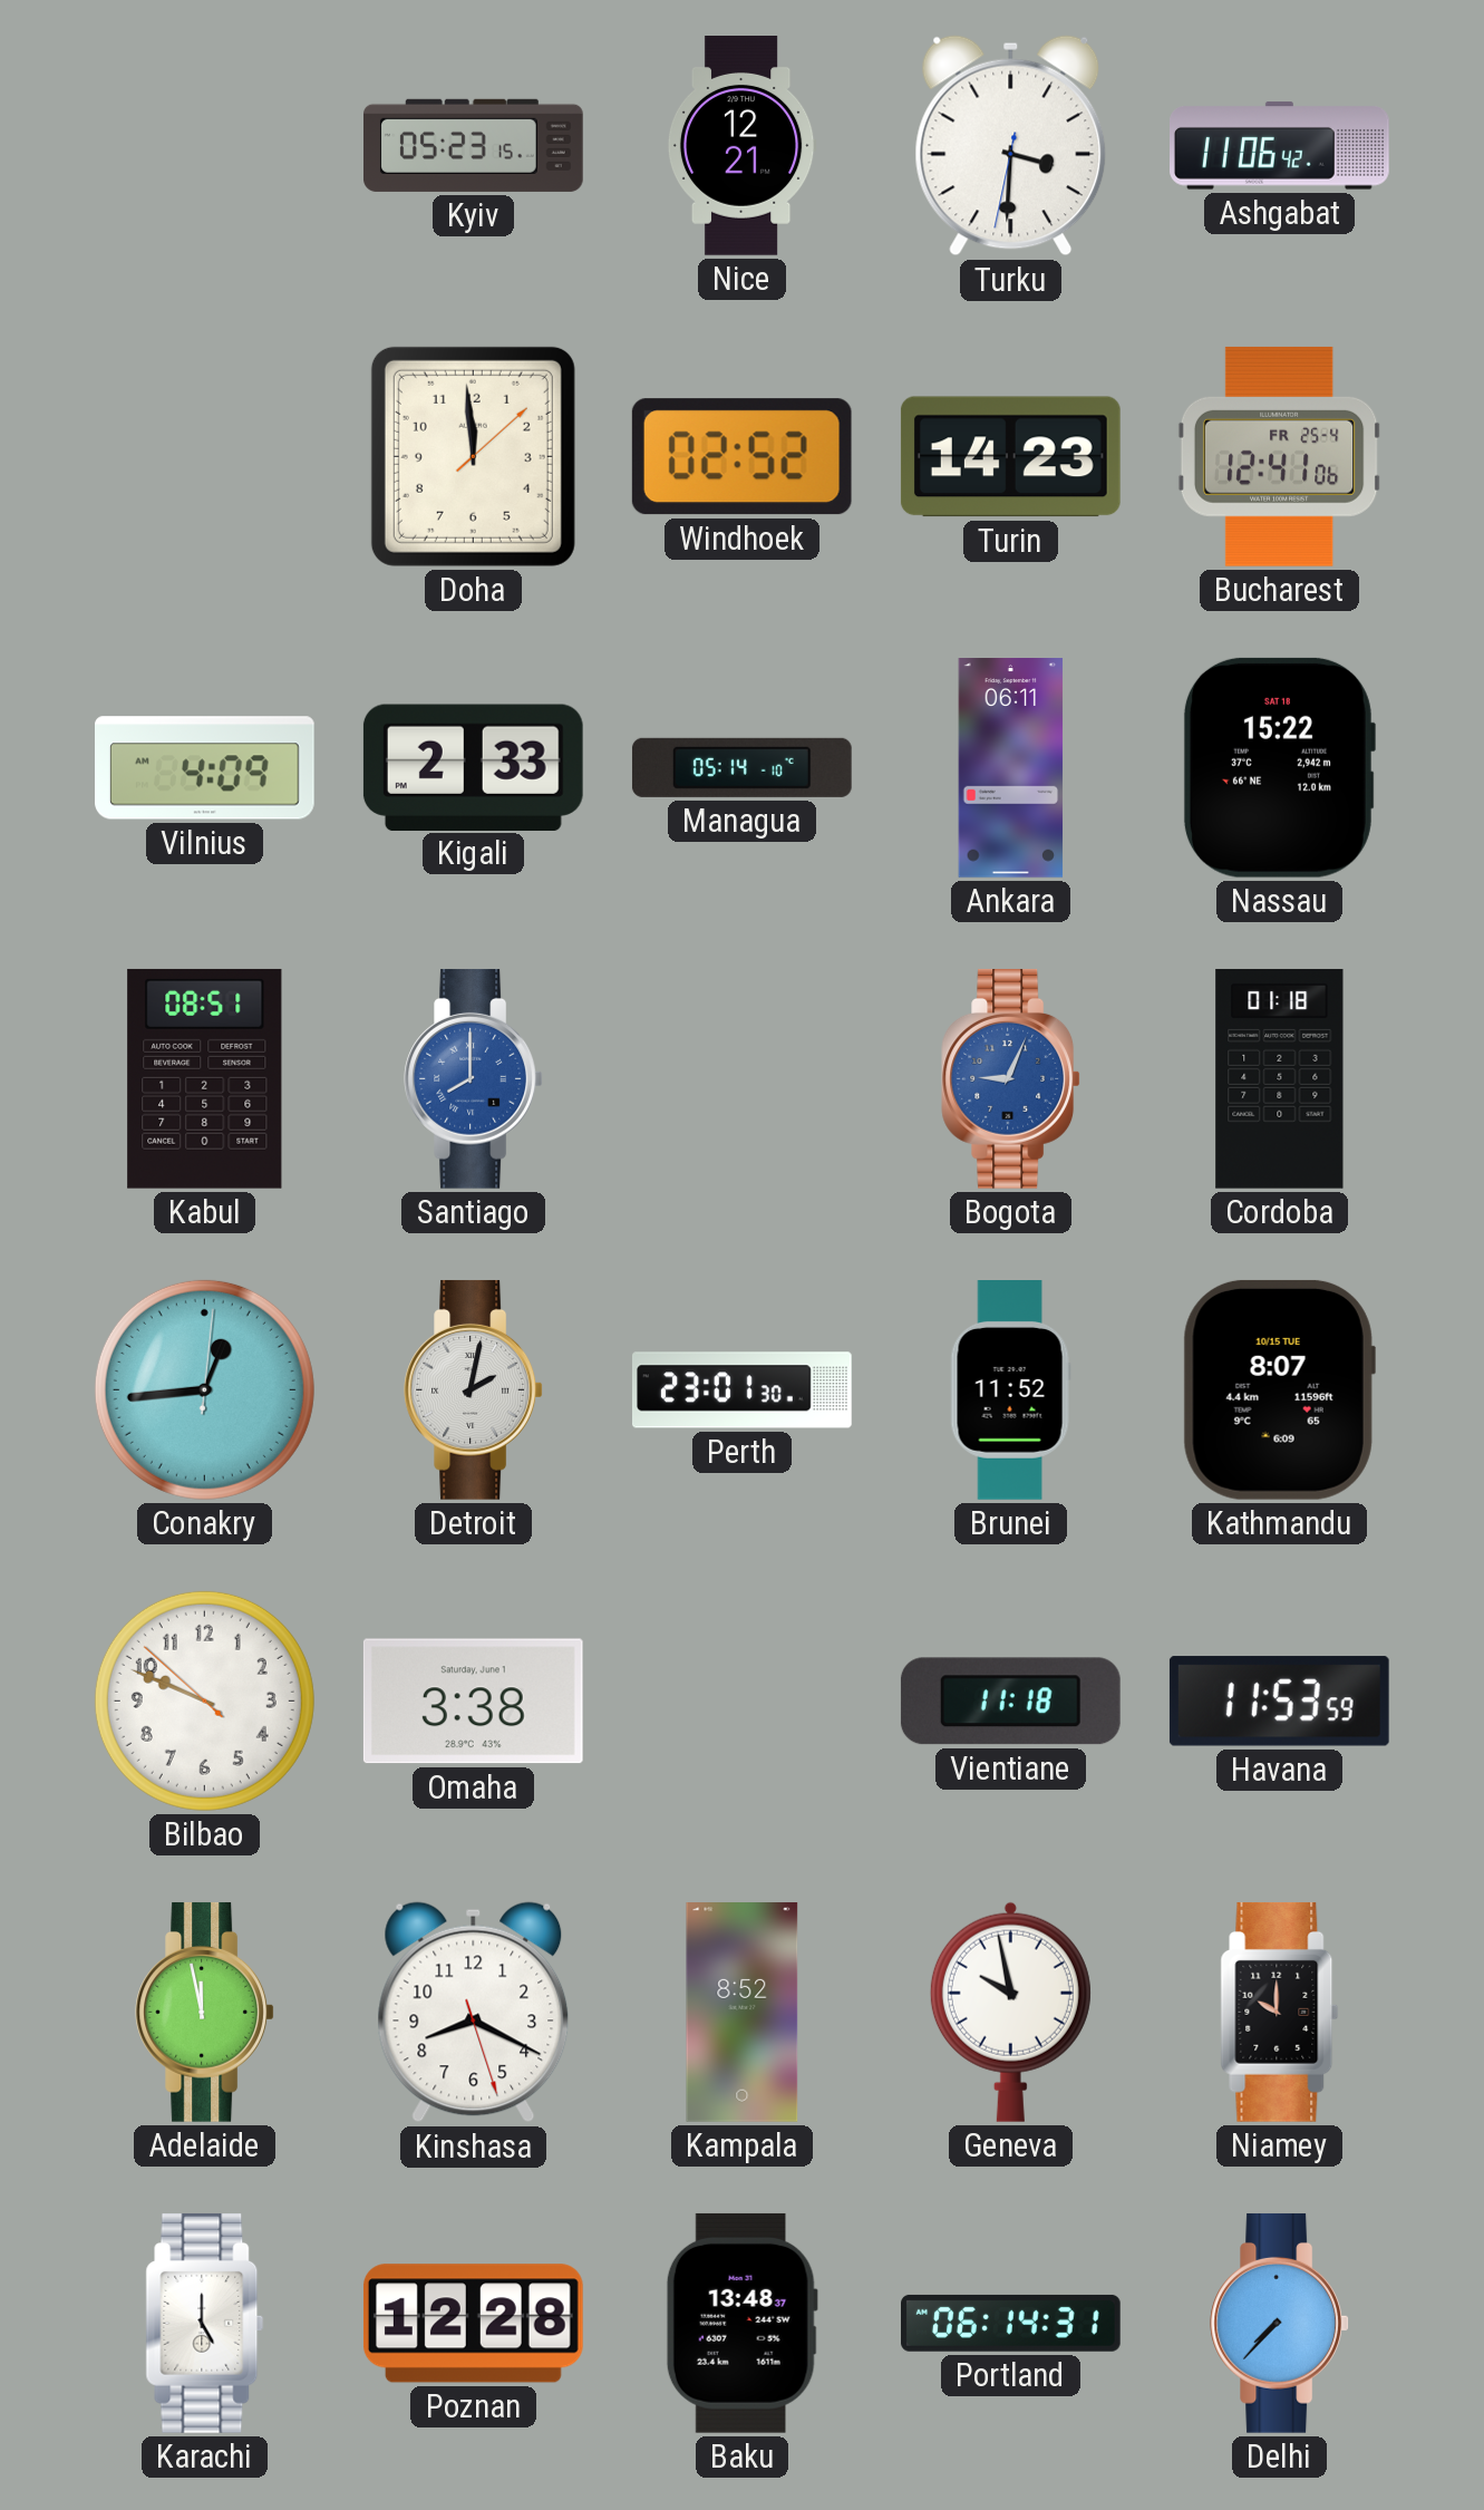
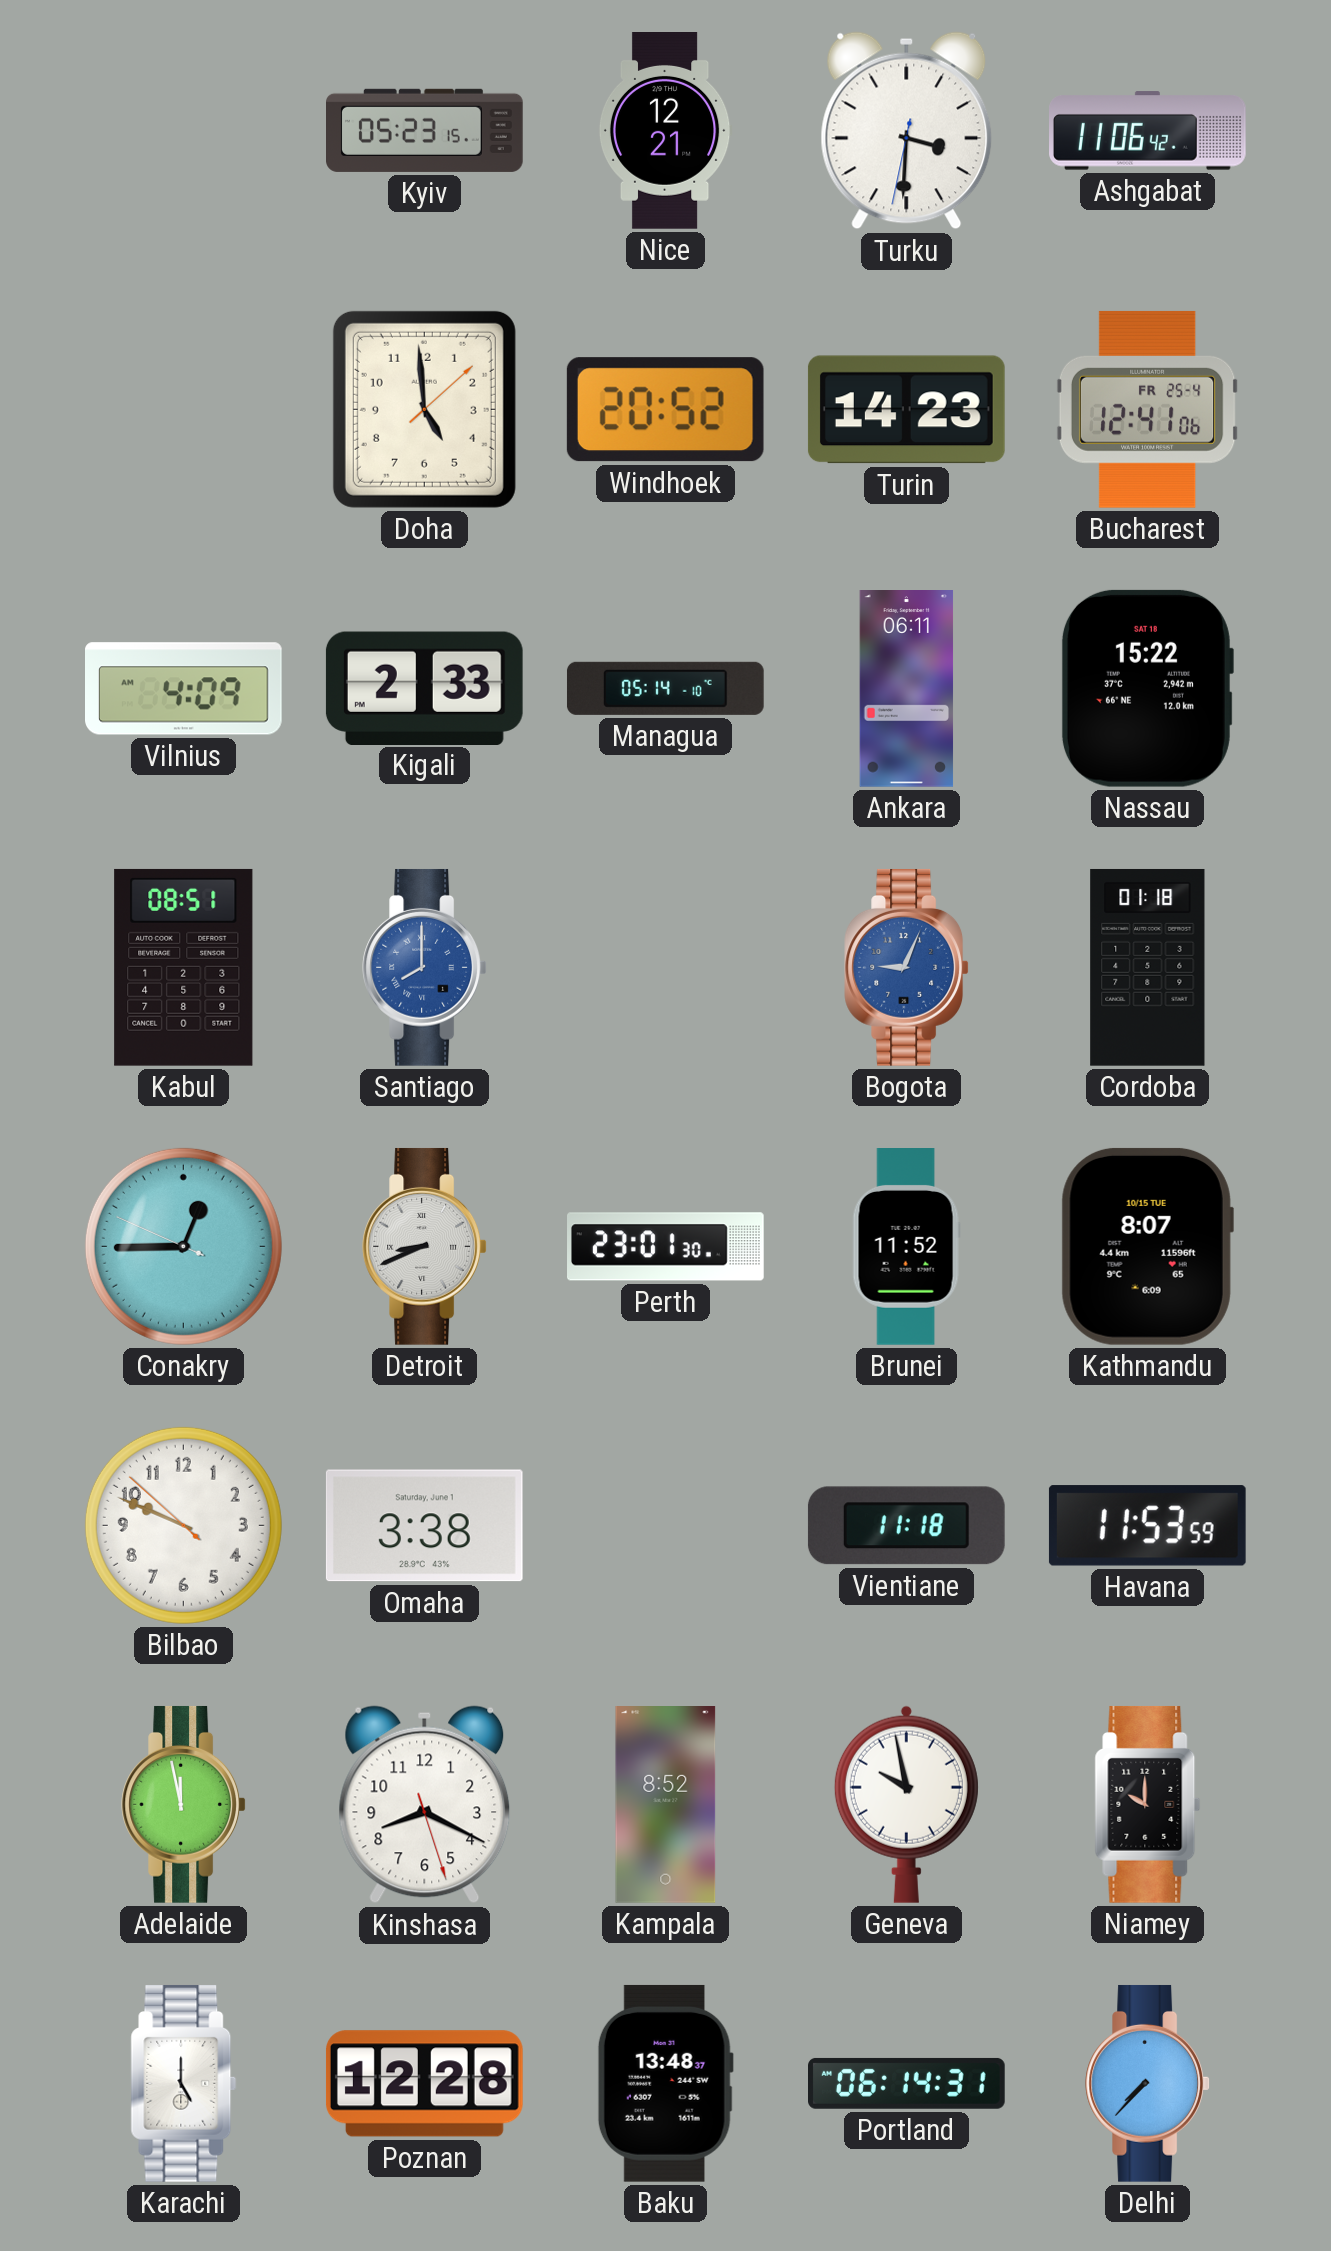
Doha: 11:59 -> 4:59 (424, 409)
Windhoek: 02:52 -> 20:52 (665, 410)
Conakry: 12:44:01 -> 12:44:49 (183, 1246)
Detroit: 2:02 -> 8:41 (424, 1246)
